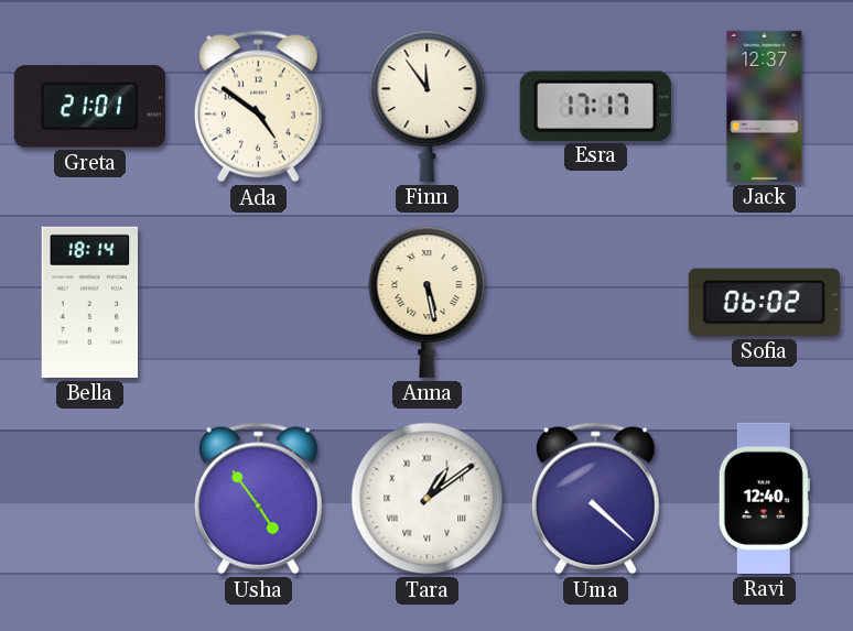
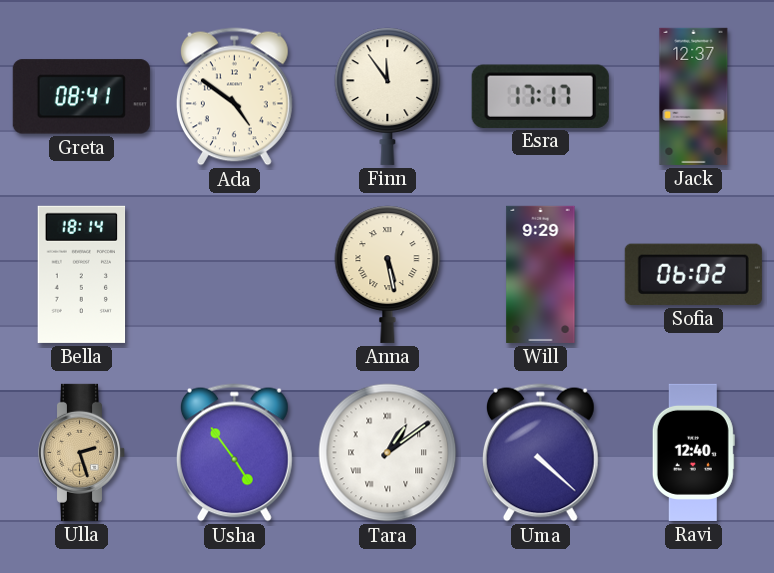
Greta: 21:01 -> 08:41 (81, 97)
Will: none -> 9:29 (541, 274)
Ulla: none -> 2:27 (82, 452)
